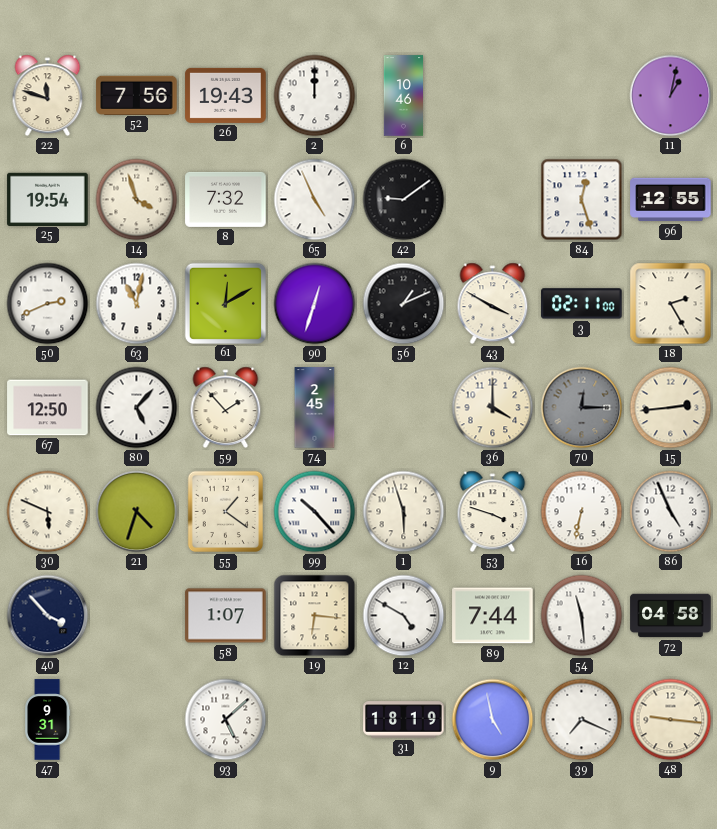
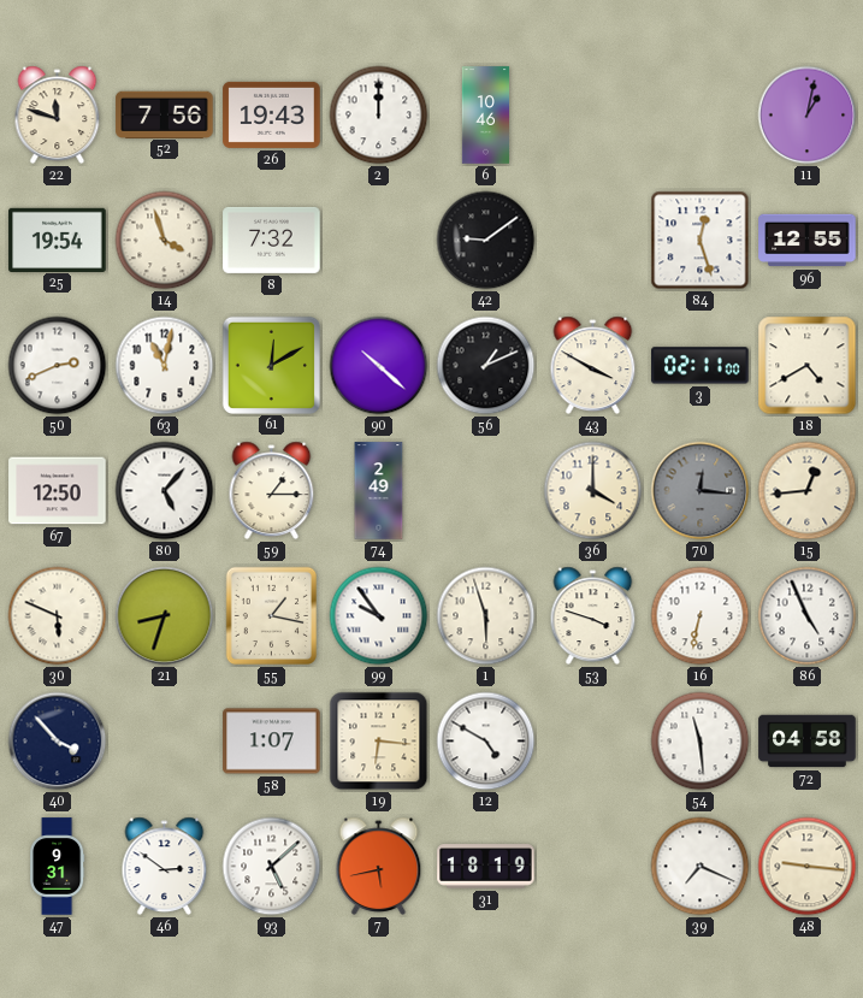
65: 4:56 -> none (315, 200)
90: 12:33 -> 10:22 (379, 366)
18: 2:25 -> 4:40 (808, 366)
59: 1:53 -> 1:15 (272, 491)
74: 2:45 -> 2:49 (379, 491)
70: 12:15 -> 12:16 (701, 491)
15: 2:44 -> 12:44 (808, 491)
21: 4:33 -> 8:33 (165, 616)
55: 1:21 -> 1:17 (271, 616)
99: 10:23 -> 9:54 (379, 616)
89: 7:44 -> none (493, 616)
46: none -> 2:51 (165, 867)
7: none -> 5:43 (379, 867)
9: 4:58 -> none (493, 720)
